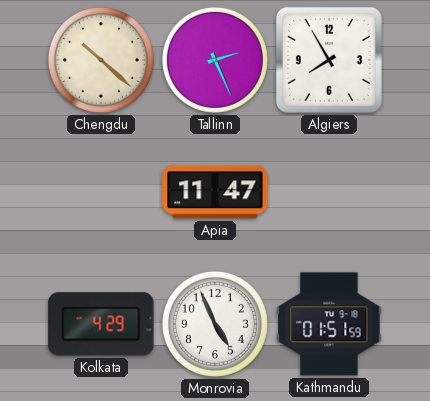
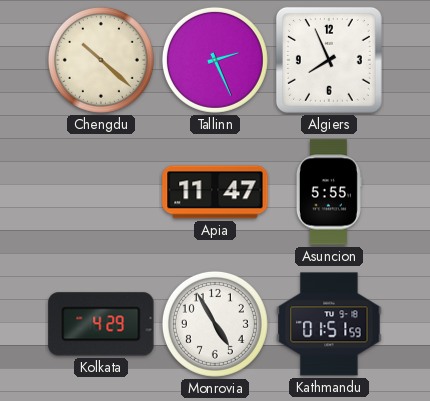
Algiers: 7:55 -> 7:56 (329, 60)
Asuncion: none -> 5:55 (328, 192)
Monrovia: 4:56 -> 4:55 (215, 324)
